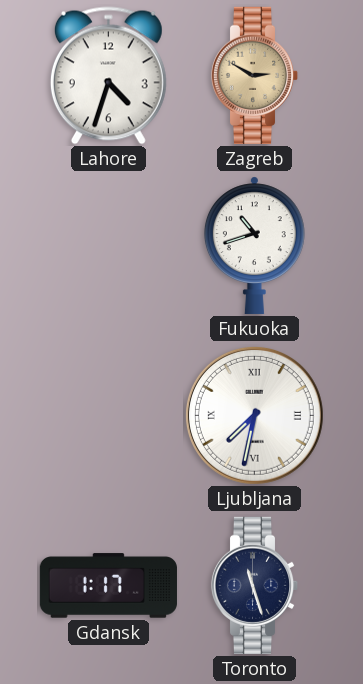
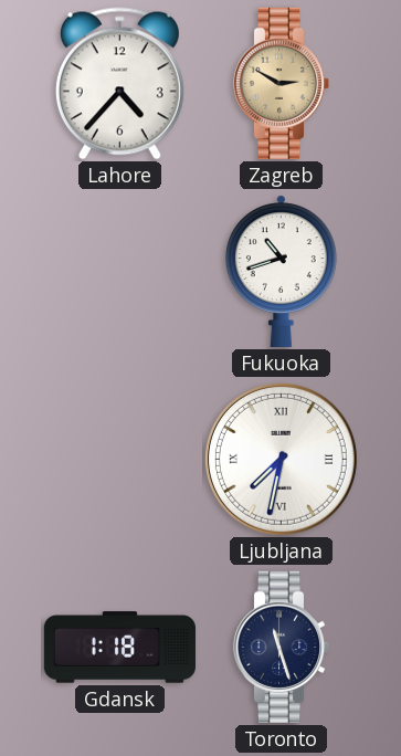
Lahore: 4:33 -> 4:37 (119, 84)
Gdansk: 1:17 -> 1:18 (119, 648)
